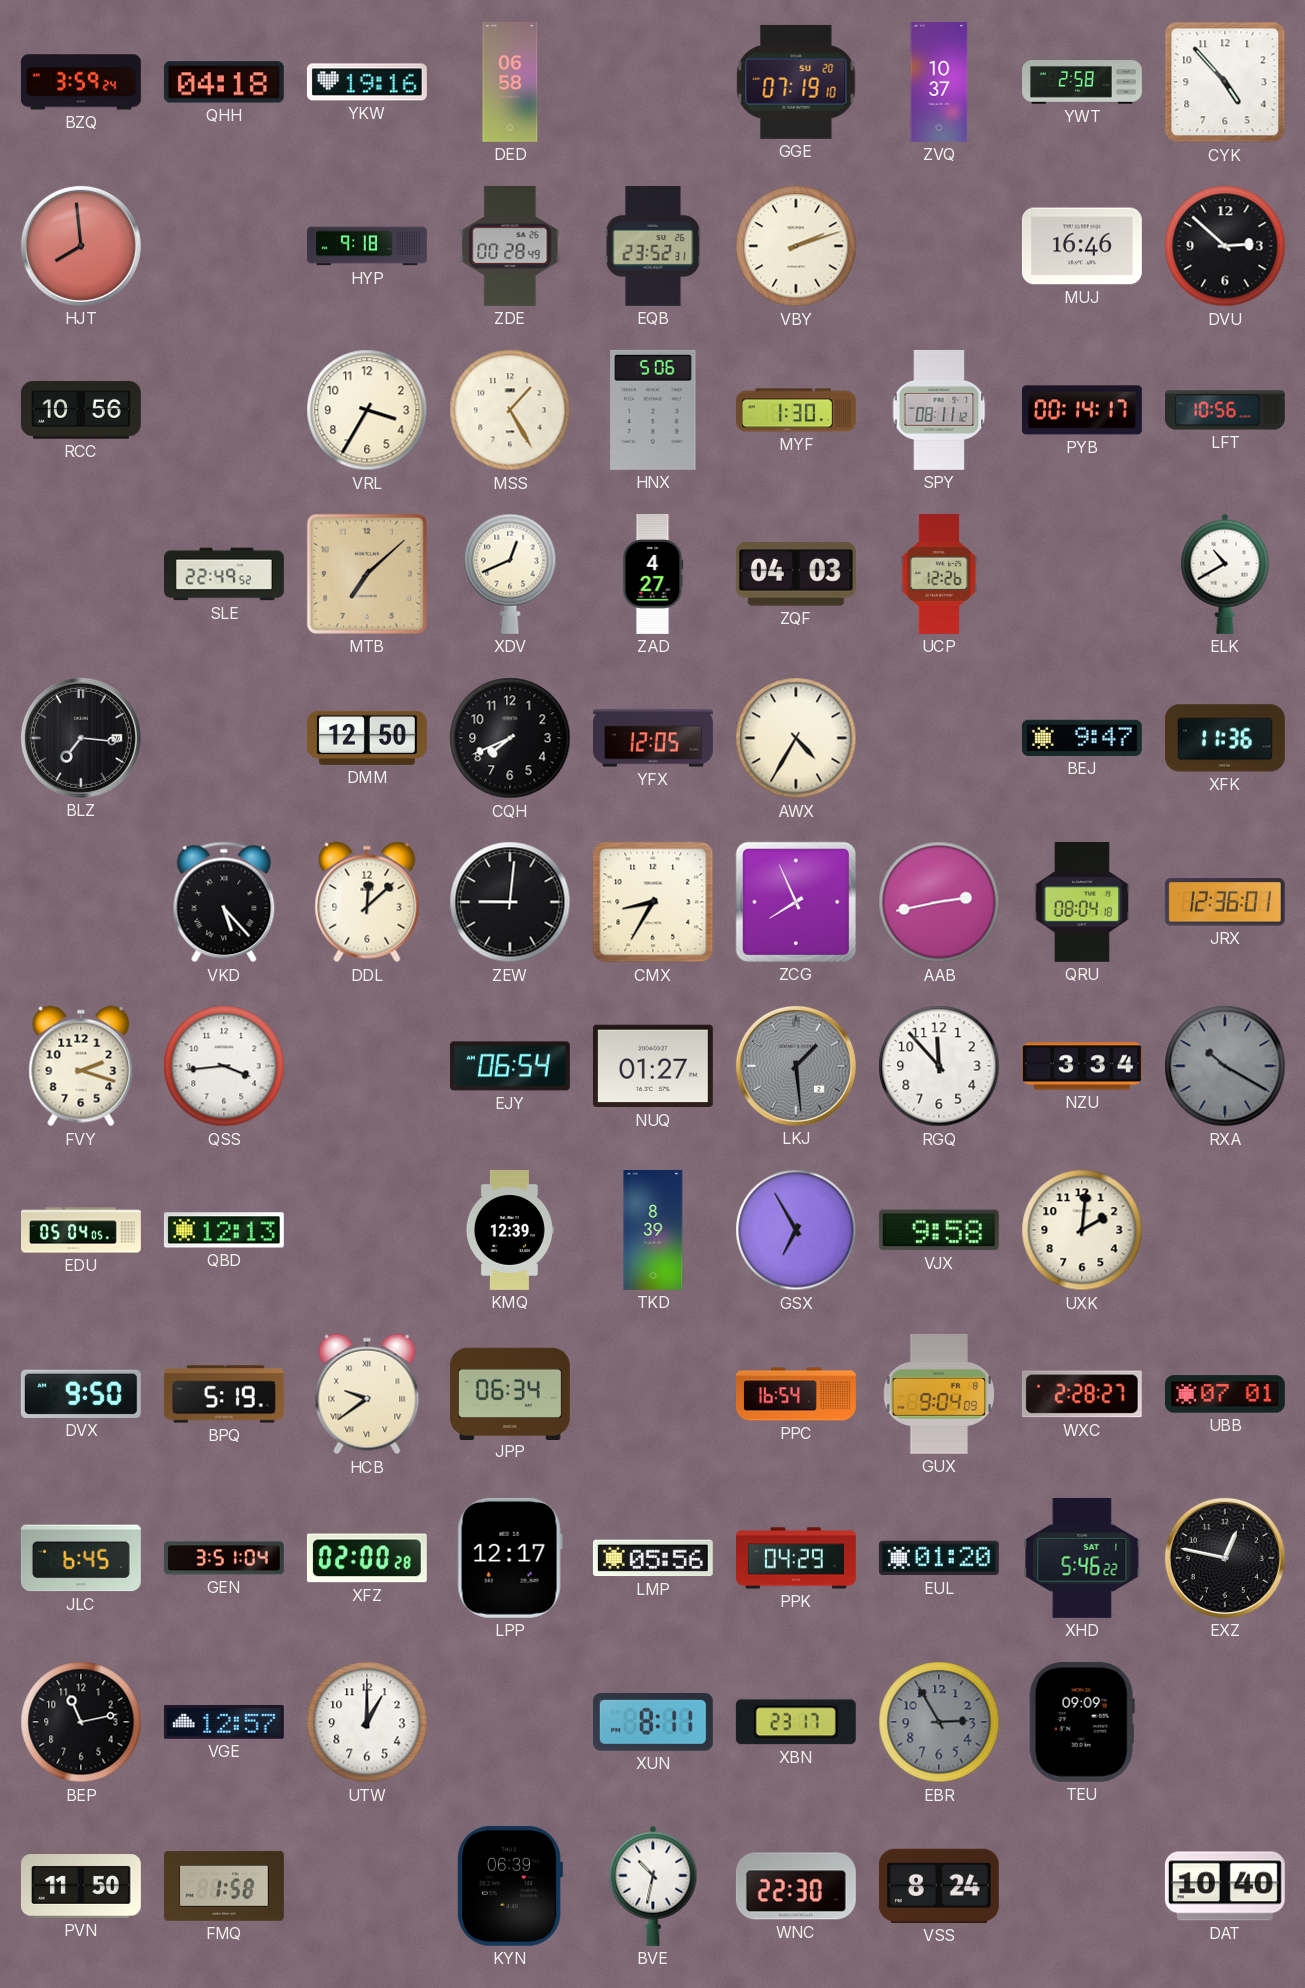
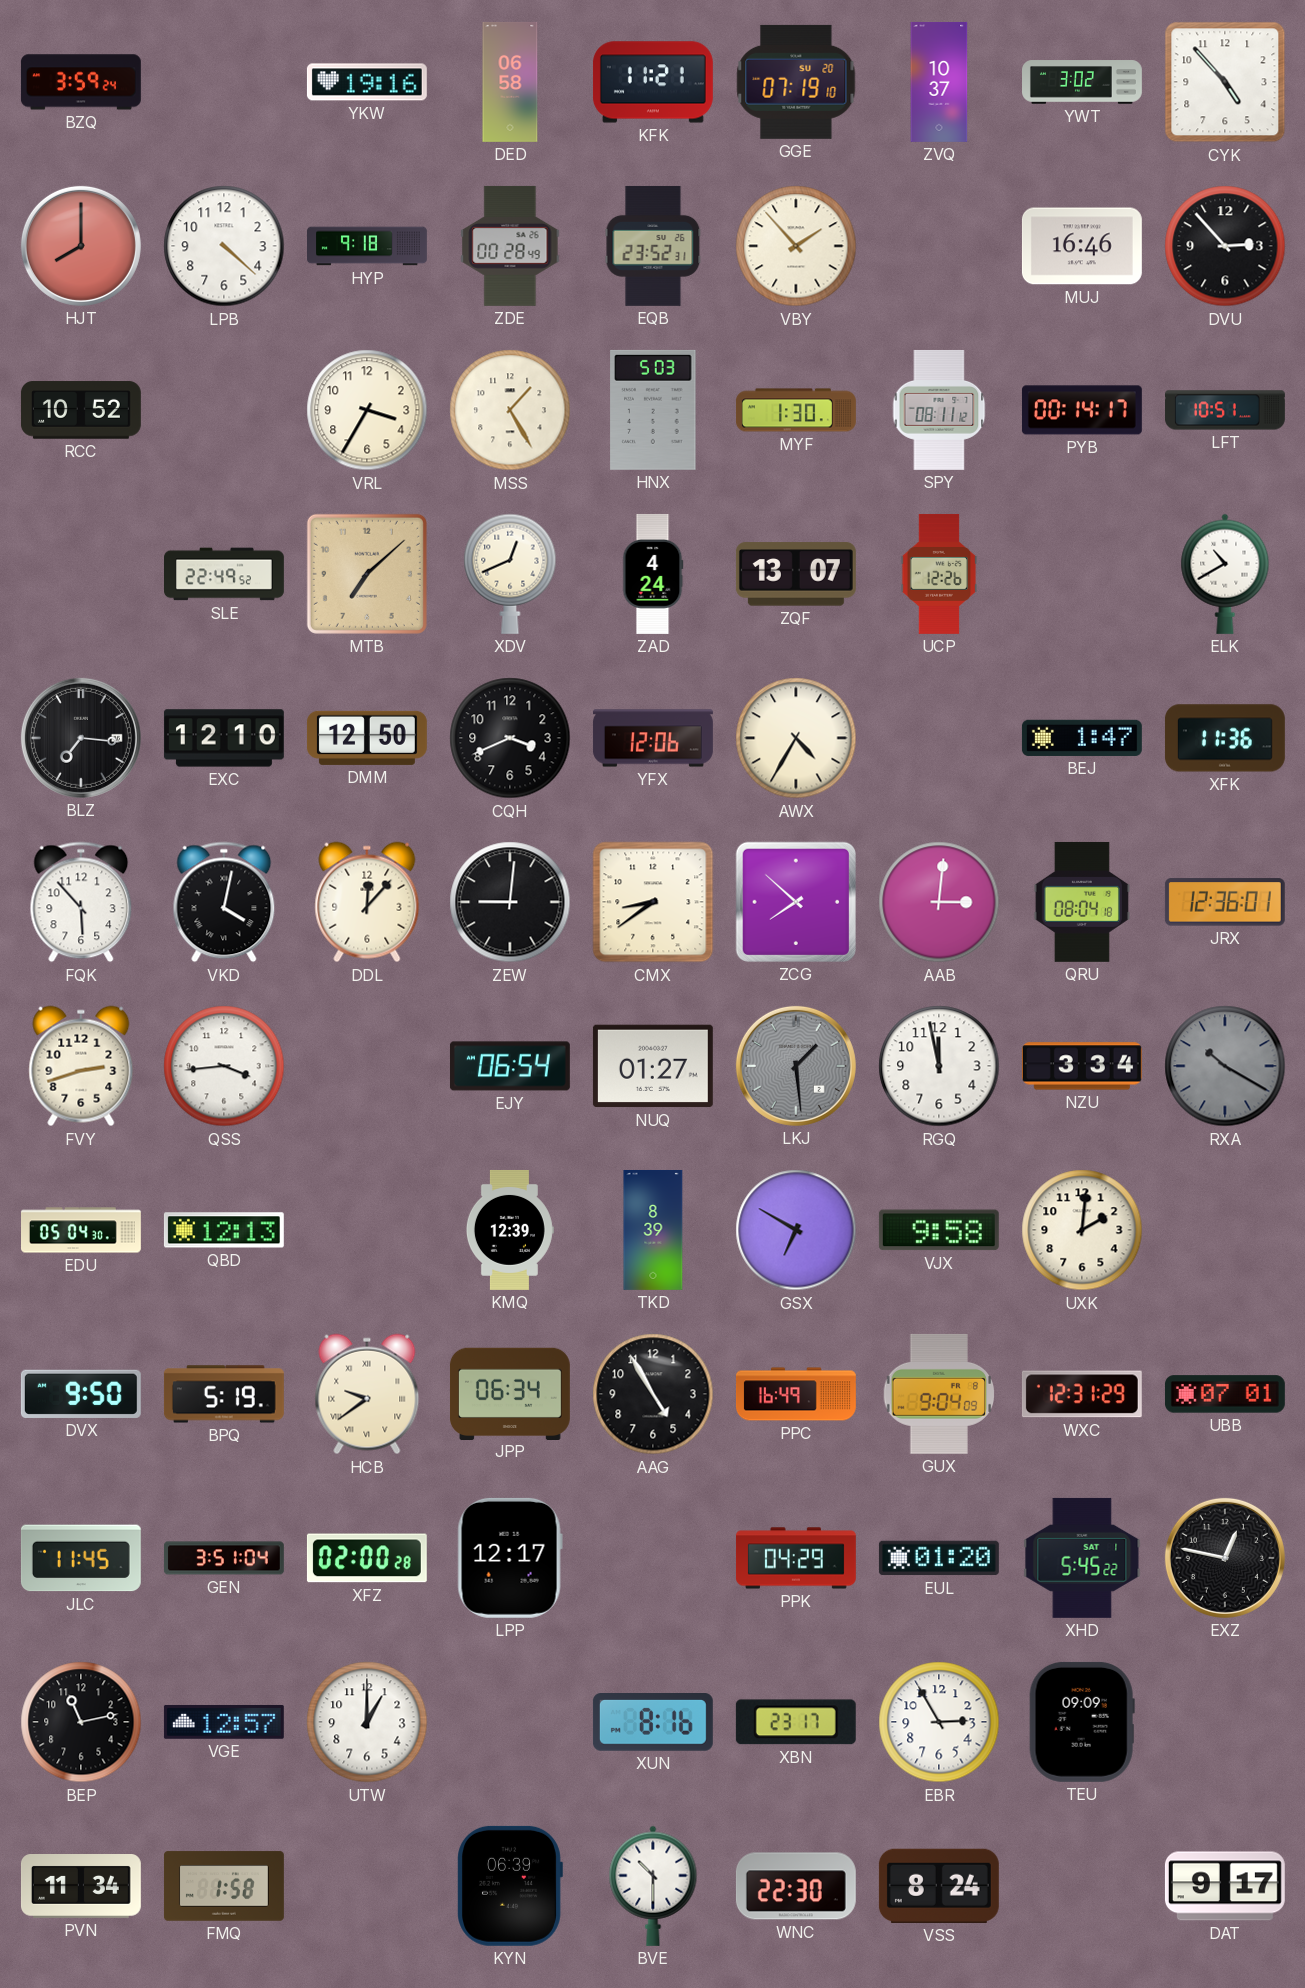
QHH: 04:18 -> none (224, 82)
KFK: none -> 11:21 (653, 82)
YWT: 2:58 -> 3:02 (1083, 82)
HJT: 7:59 -> 8:00 (81, 246)
LPB: none -> 4:22 (224, 246)
VBY: 2:12 -> 1:53 (796, 246)
DVU: 2:52 -> 2:53 (1225, 246)
RCC: 10:56 -> 10:52 (81, 410)
HNX: 5:06 -> 5:03 (653, 410)
LFT: 10:56 -> 10:51 (1226, 410)
ZAD: 4:27 -> 4:24 (653, 574)
ZQF: 04:03 -> 13:07 (796, 574)
EXC: none -> 12:10 (224, 738)
CQH: 7:41 -> 3:41 (510, 738)
YFX: 12:05 -> 12:06 (653, 738)
BEJ: 9:47 -> 1:47 (1082, 738)
FQK: none -> 5:53 (81, 902)
VKD: 5:23 -> 4:02 (224, 902)
DDL: 12:08 -> 12:07 (367, 902)
CMX: 8:35 -> 8:39 (653, 902)
ZCG: 7:56 -> 7:52 (796, 902)
AAB: 2:43 -> 3:01 (939, 902)
FVY: 2:18 -> 2:42 (81, 1066)
RGQ: 11:53 -> 11:58 (939, 1066)
EDU: 05:04:05 -> 05:04:30 (82, 1230)
GSX: 6:55 -> 6:50 (796, 1230)
AAG: none -> 4:55 (653, 1394)
PPC: 16:54 -> 16:49 (796, 1394)
WXC: 2:28 -> 12:31 (1082, 1394)
JLC: 6:45 -> 11:45 (81, 1558)
LMP: 05:56 -> none (653, 1558)
XHD: 5:46 -> 5:45 (1082, 1558)
XUN: 8:11 -> 8:16 (653, 1723)
EBR dial: grey -> white (939, 1722)
PVN: 11:50 -> 11:34 (81, 1887)
BVE: 10:32 -> 10:30 (653, 1886)
DAT: 10:40 -> 9:17 (1225, 1886)
